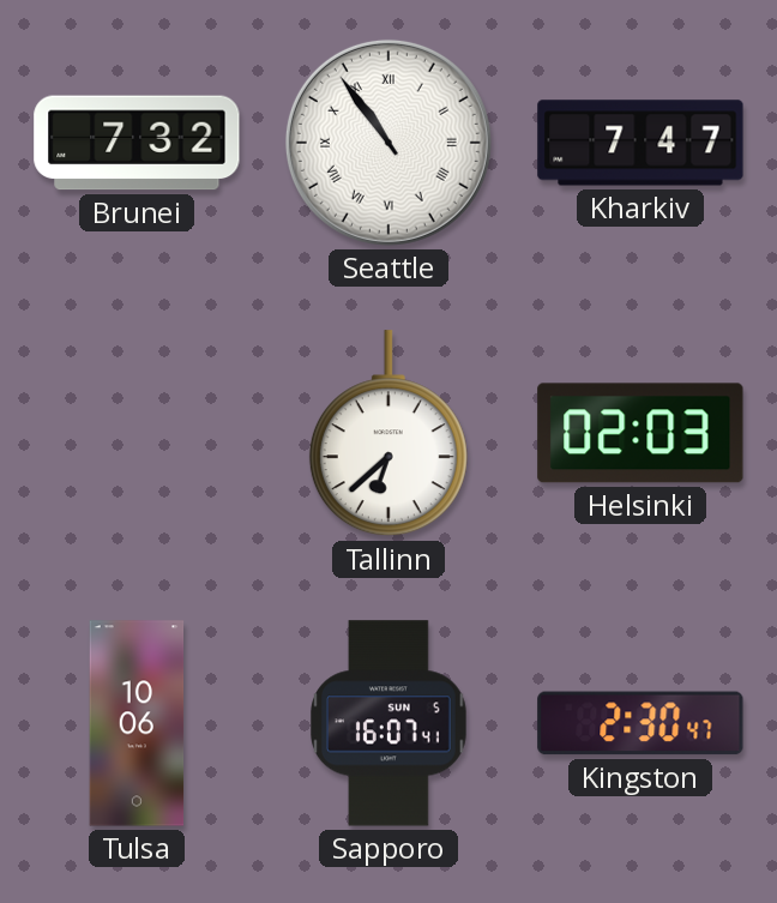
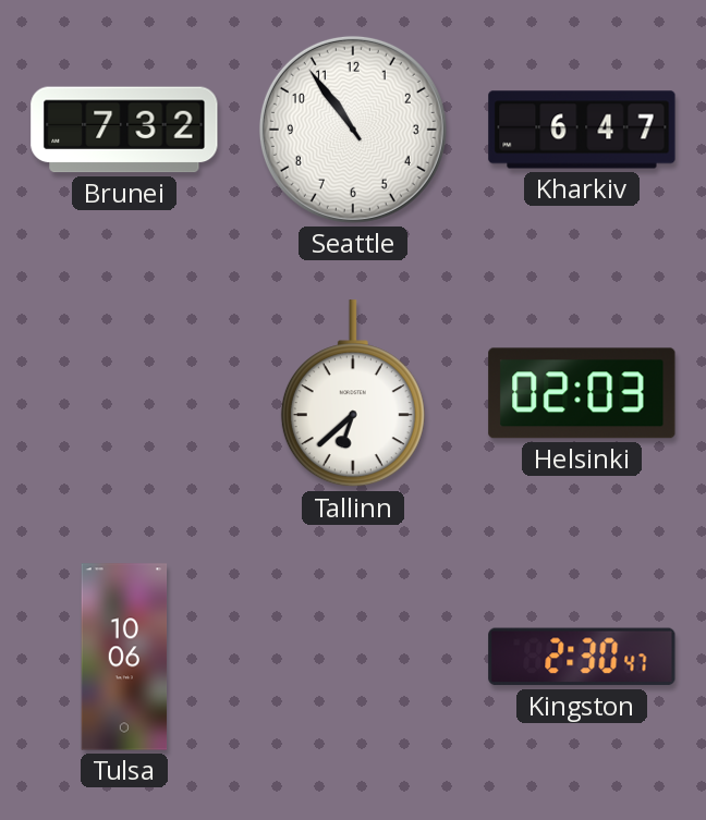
Seattle numerals: Roman -> Arabic (353, 130)
Kharkiv: 7:47 -> 6:47 (582, 130)
Sapporo: 16:07 -> none (390, 723)
